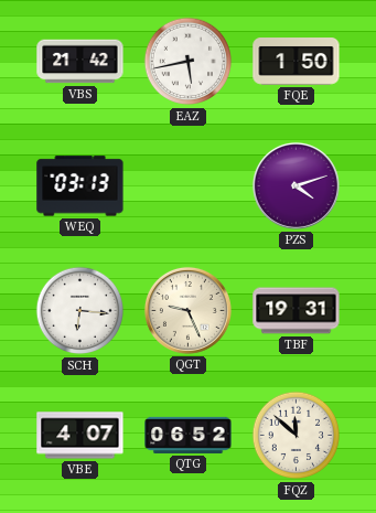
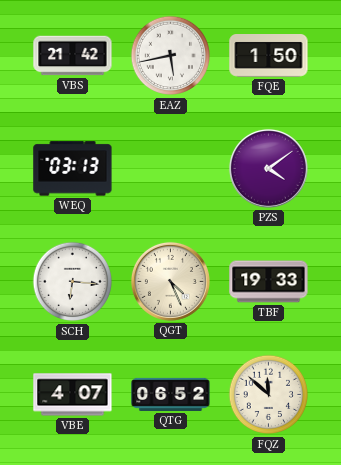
PZS: 4:12 -> 4:09 (268, 168)
QGT: 9:26 -> 4:26 (170, 281)
TBF: 19:31 -> 19:33 (269, 282)
